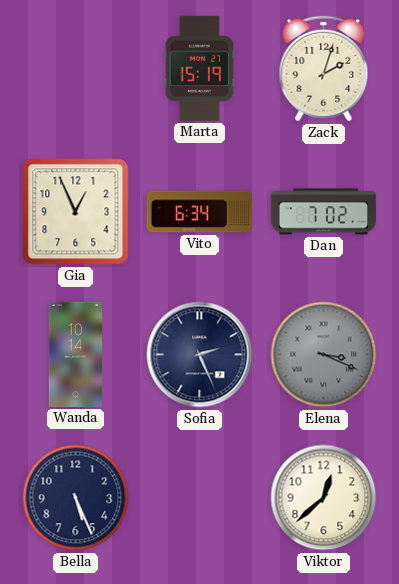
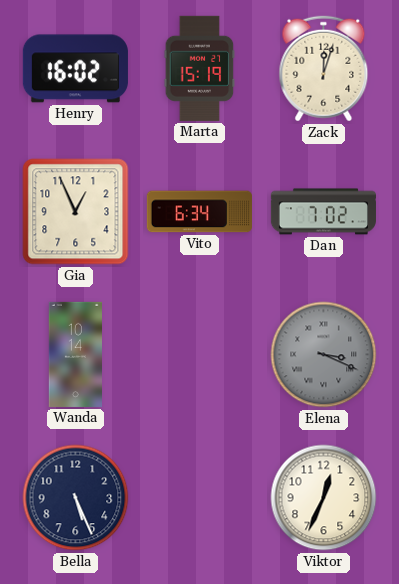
Henry: none -> 16:02 (75, 69)
Zack: 2:03 -> 12:03 (324, 69)
Sofia: 2:26 -> none (200, 355)
Viktor: 12:38 -> 12:34 (324, 498)
